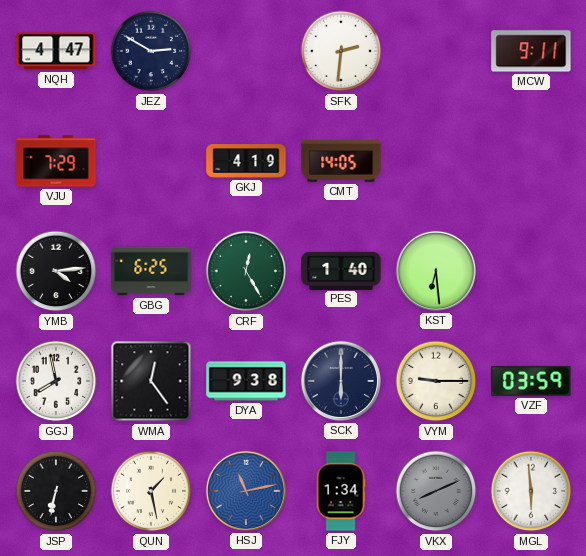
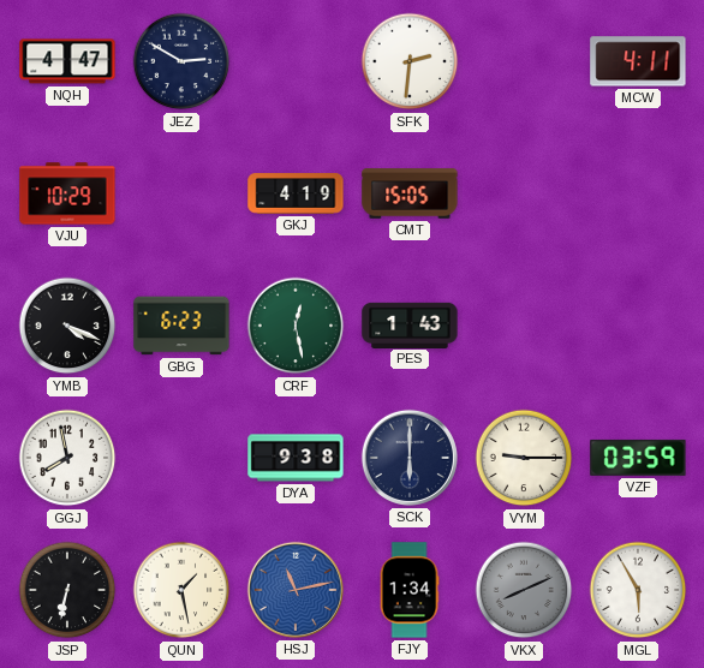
MCW: 9:11 -> 4:11 (638, 61)
VJU: 7:29 -> 10:29 (67, 193)
CMT: 14:05 -> 15:05 (410, 193)
YMB: 4:14 -> 4:19 (67, 326)
GBG: 6:25 -> 6:23 (181, 326)
CRF: 12:25 -> 12:28 (296, 326)
PES: 1:40 -> 1:43 (410, 324)
KST: 6:29 -> none (436, 271)
WMA: 12:24 -> none (151, 381)
MGL: 5:59 -> 5:55 (638, 590)
